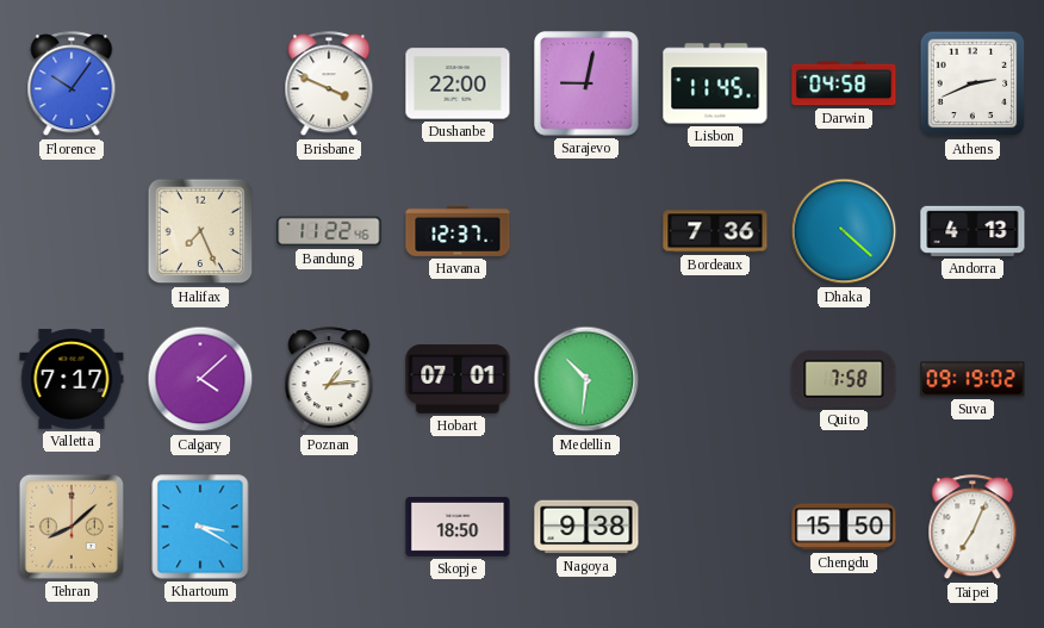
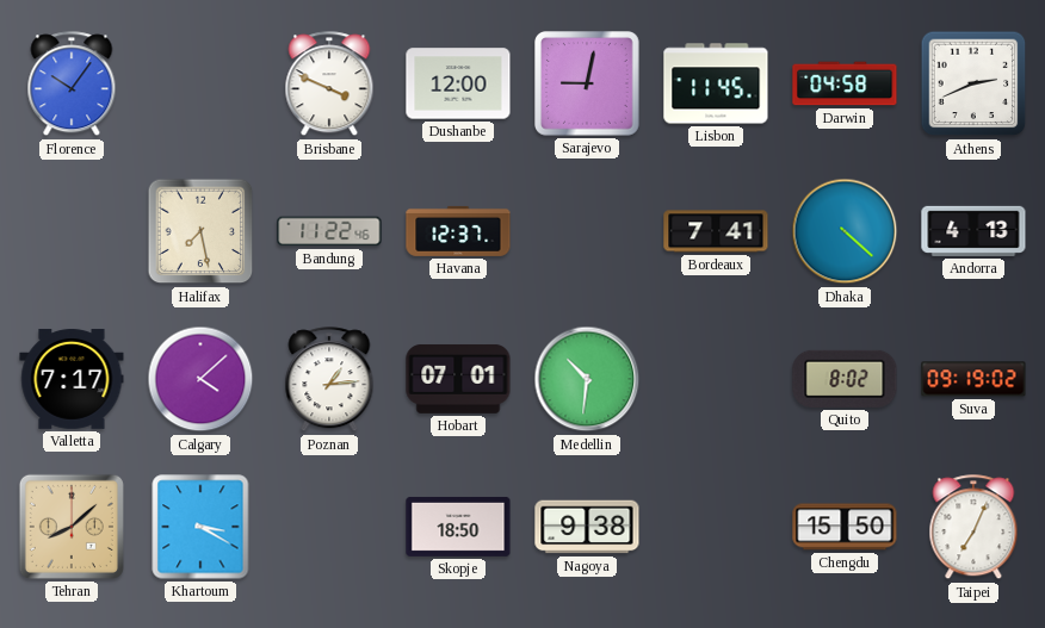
Dushanbe: 22:00 -> 12:00 (458, 83)
Halifax: 7:26 -> 7:28 (200, 231)
Bordeaux: 7:36 -> 7:41 (716, 231)
Quito: 7:58 -> 8:02 (845, 379)
